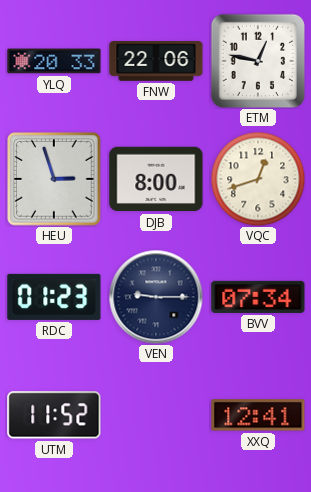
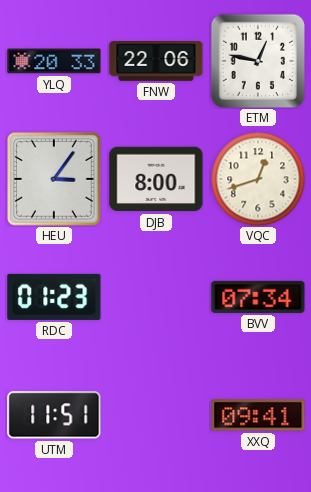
HEU: 2:57 -> 3:06 (54, 179)
VEN: 9:15 -> none (156, 297)
UTM: 11:52 -> 11:51 (54, 415)
XXQ: 12:41 -> 09:41 (258, 415)
